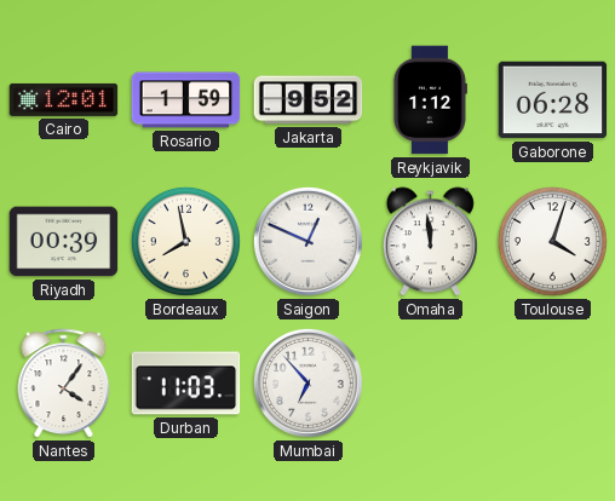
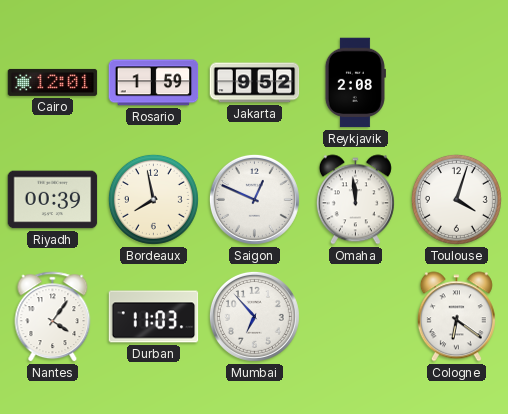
Reykjavik: 1:12 -> 2:08 (355, 83)
Gaborone: 06:28 -> none (553, 100)
Cologne: none -> 6:21 (456, 317)
